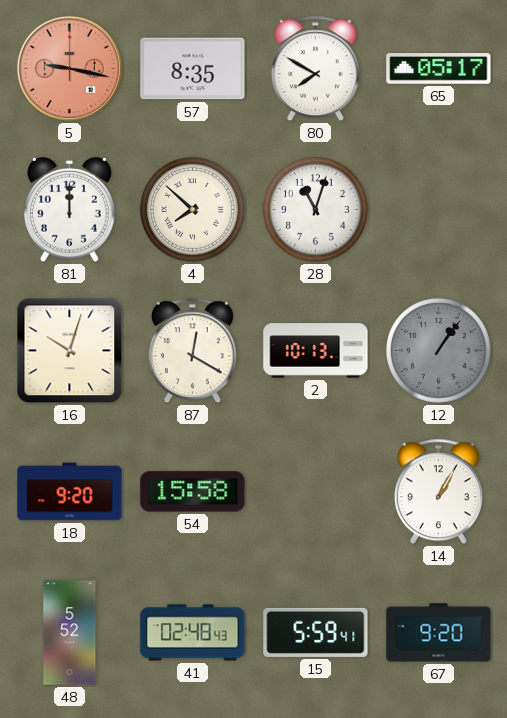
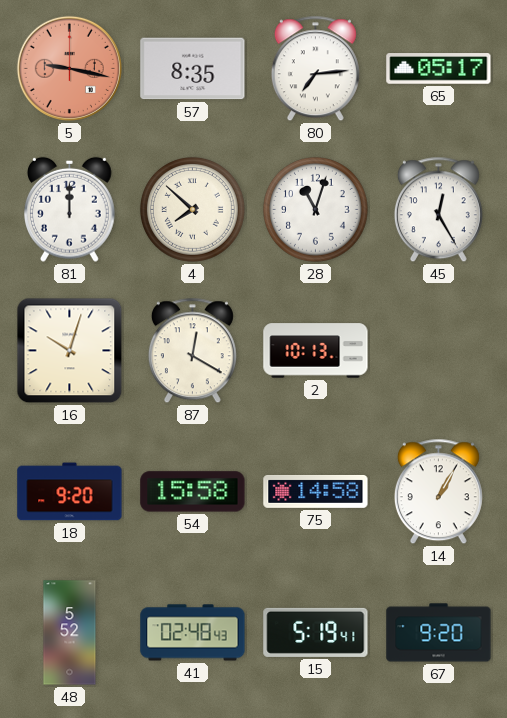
80: 7:50 -> 7:14 (315, 69)
45: none -> 12:25 (438, 210)
12: 1:06 -> none (438, 350)
75: none -> 14:58 (316, 491)
15: 5:59 -> 5:19 (316, 632)
